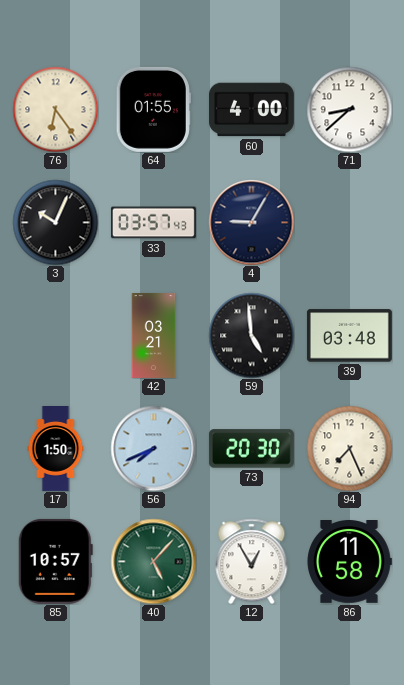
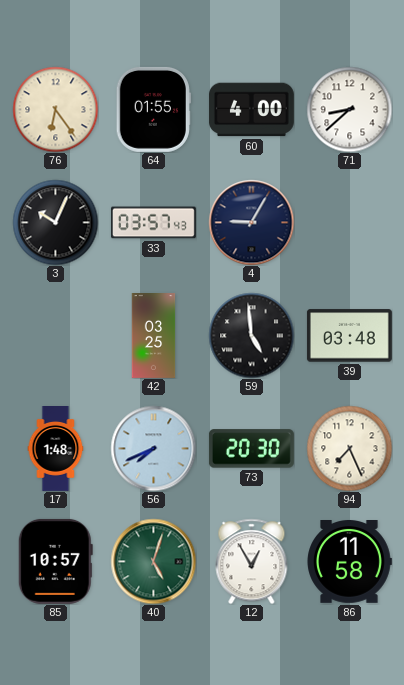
42: 03:21 -> 03:25 (154, 336)
17: 1:50 -> 1:48 (56, 449)
40: 5:07 -> 5:03 (153, 561)
